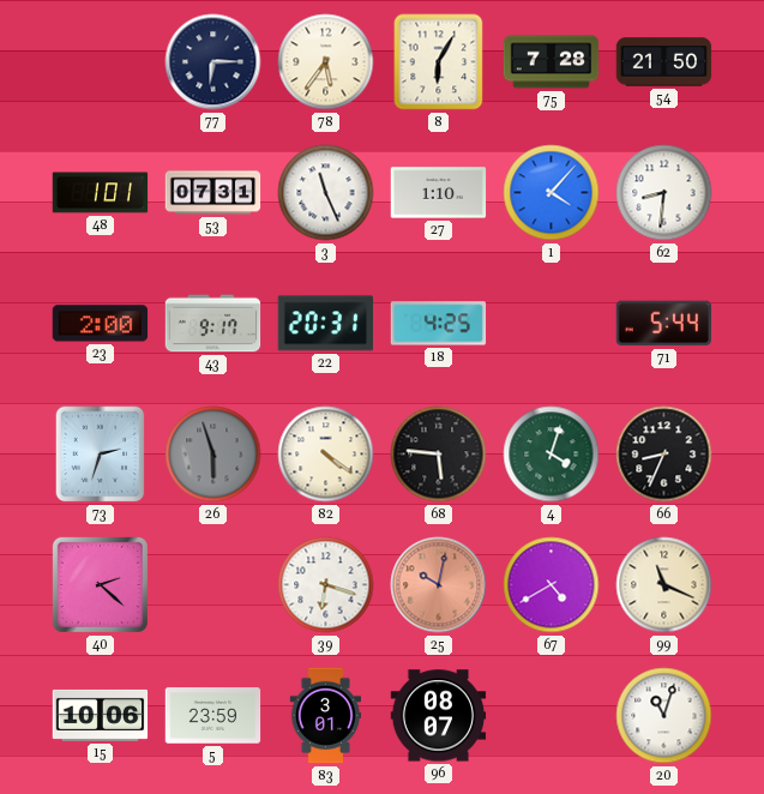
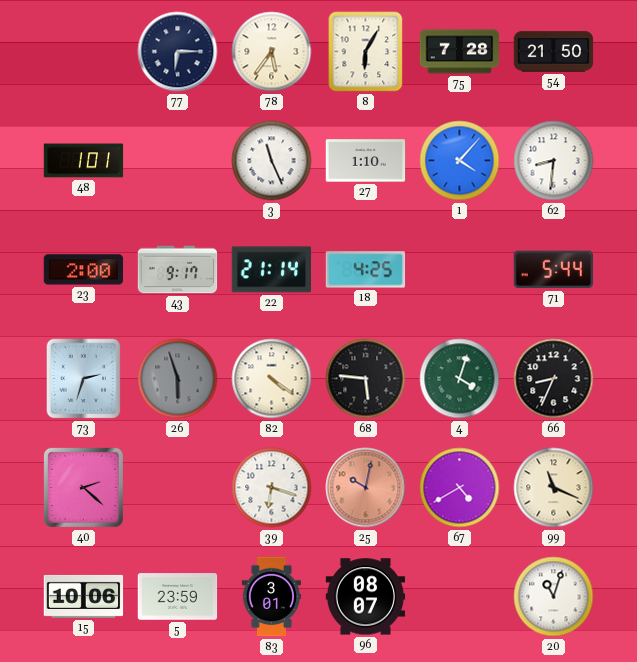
53: 07:31 -> none (213, 193)
22: 20:31 -> 21:14 (272, 270)
